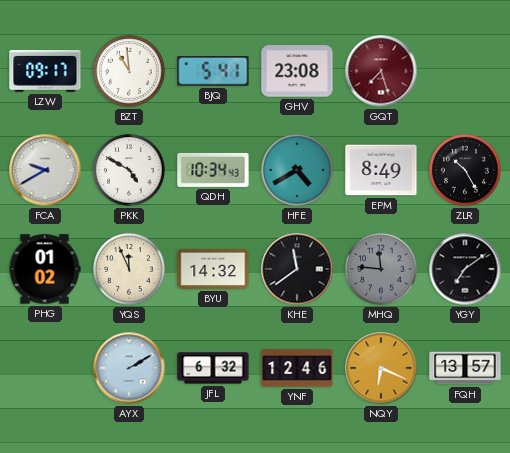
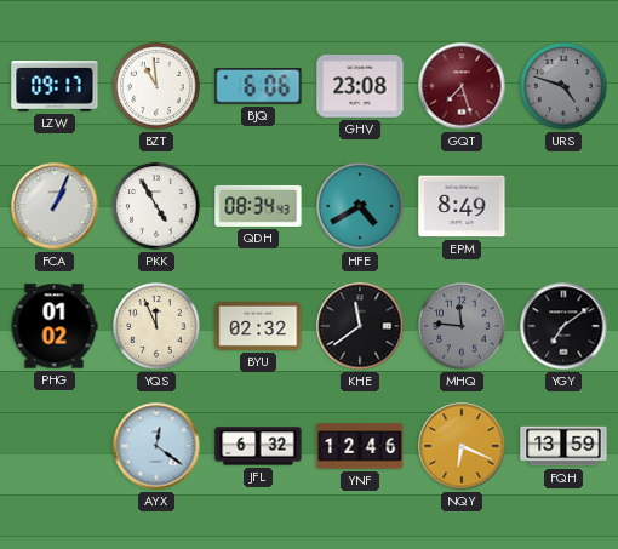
BJQ: 5:41 -> 6:06 (258, 86)
URS: none -> 4:48 (563, 86)
FCA: 9:40 -> 1:04 (55, 206)
PKK: 4:50 -> 4:55 (156, 206)
QDH: 10:34 -> 08:34 (258, 206)
ZLR: 10:25 -> none (465, 170)
BYU: 14:32 -> 02:32 (258, 326)
AYX: 2:10 -> 12:21 (156, 446)
FQH: 13:57 -> 13:59 (563, 446)
